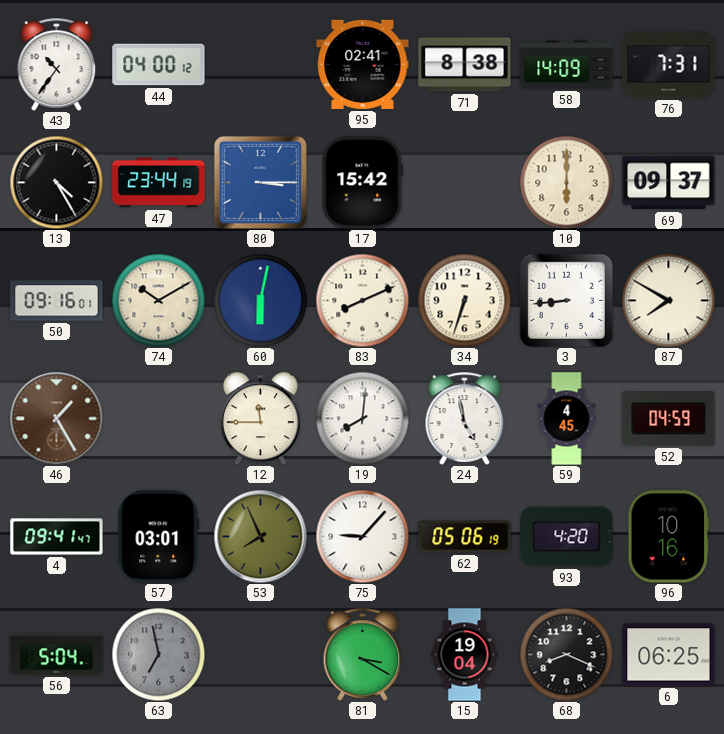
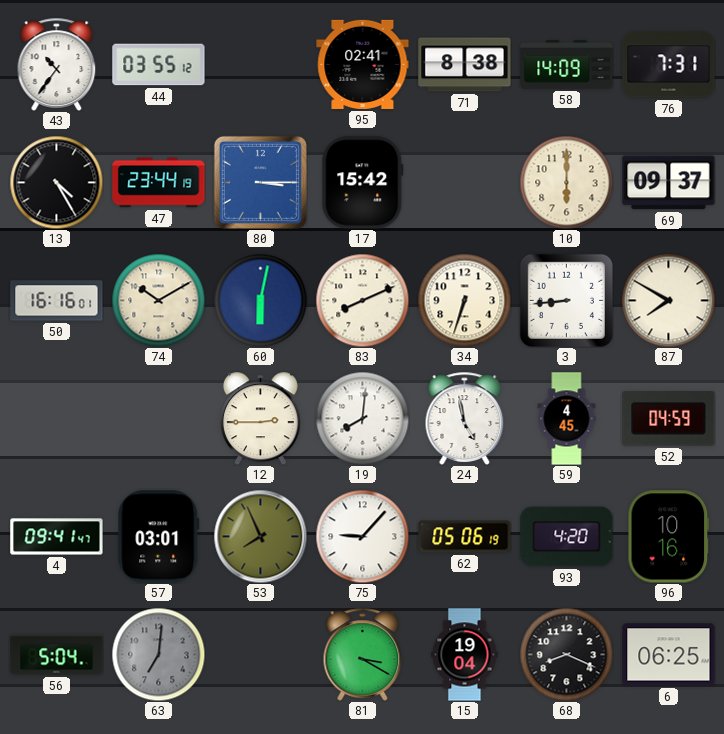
44: 04:00 -> 03:55 (159, 65)
50: 09:16 -> 16:16 (57, 301)
46: 1:25 -> none (56, 418)
12: 11:45 -> 2:45 (260, 418)
63: 6:58 -> 7:01 (158, 654)
